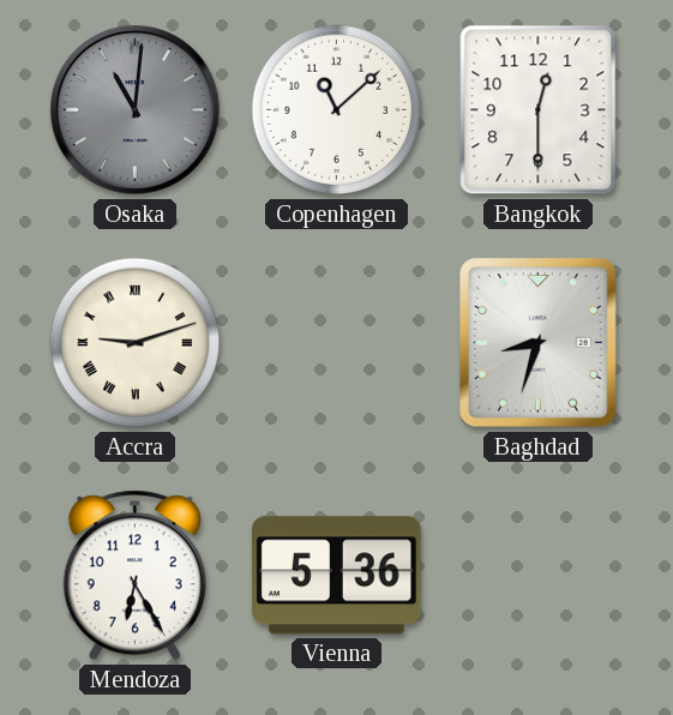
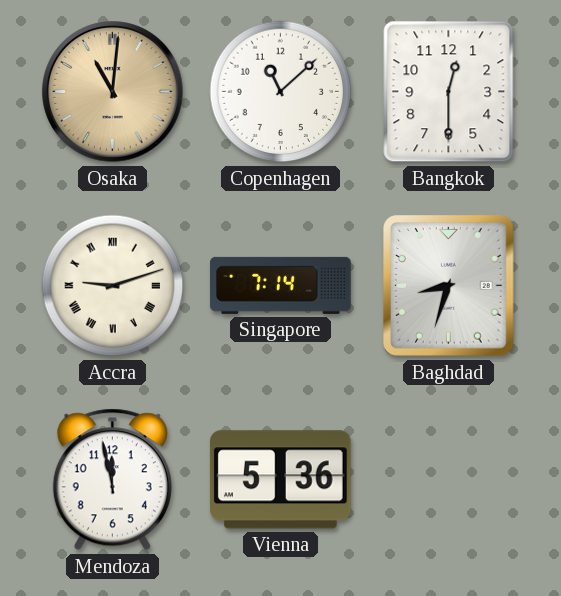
Osaka dial: grey -> champagne (113, 92)
Singapore: none -> 7:14 (281, 285)
Mendoza: 6:25 -> 11:58 (112, 480)
